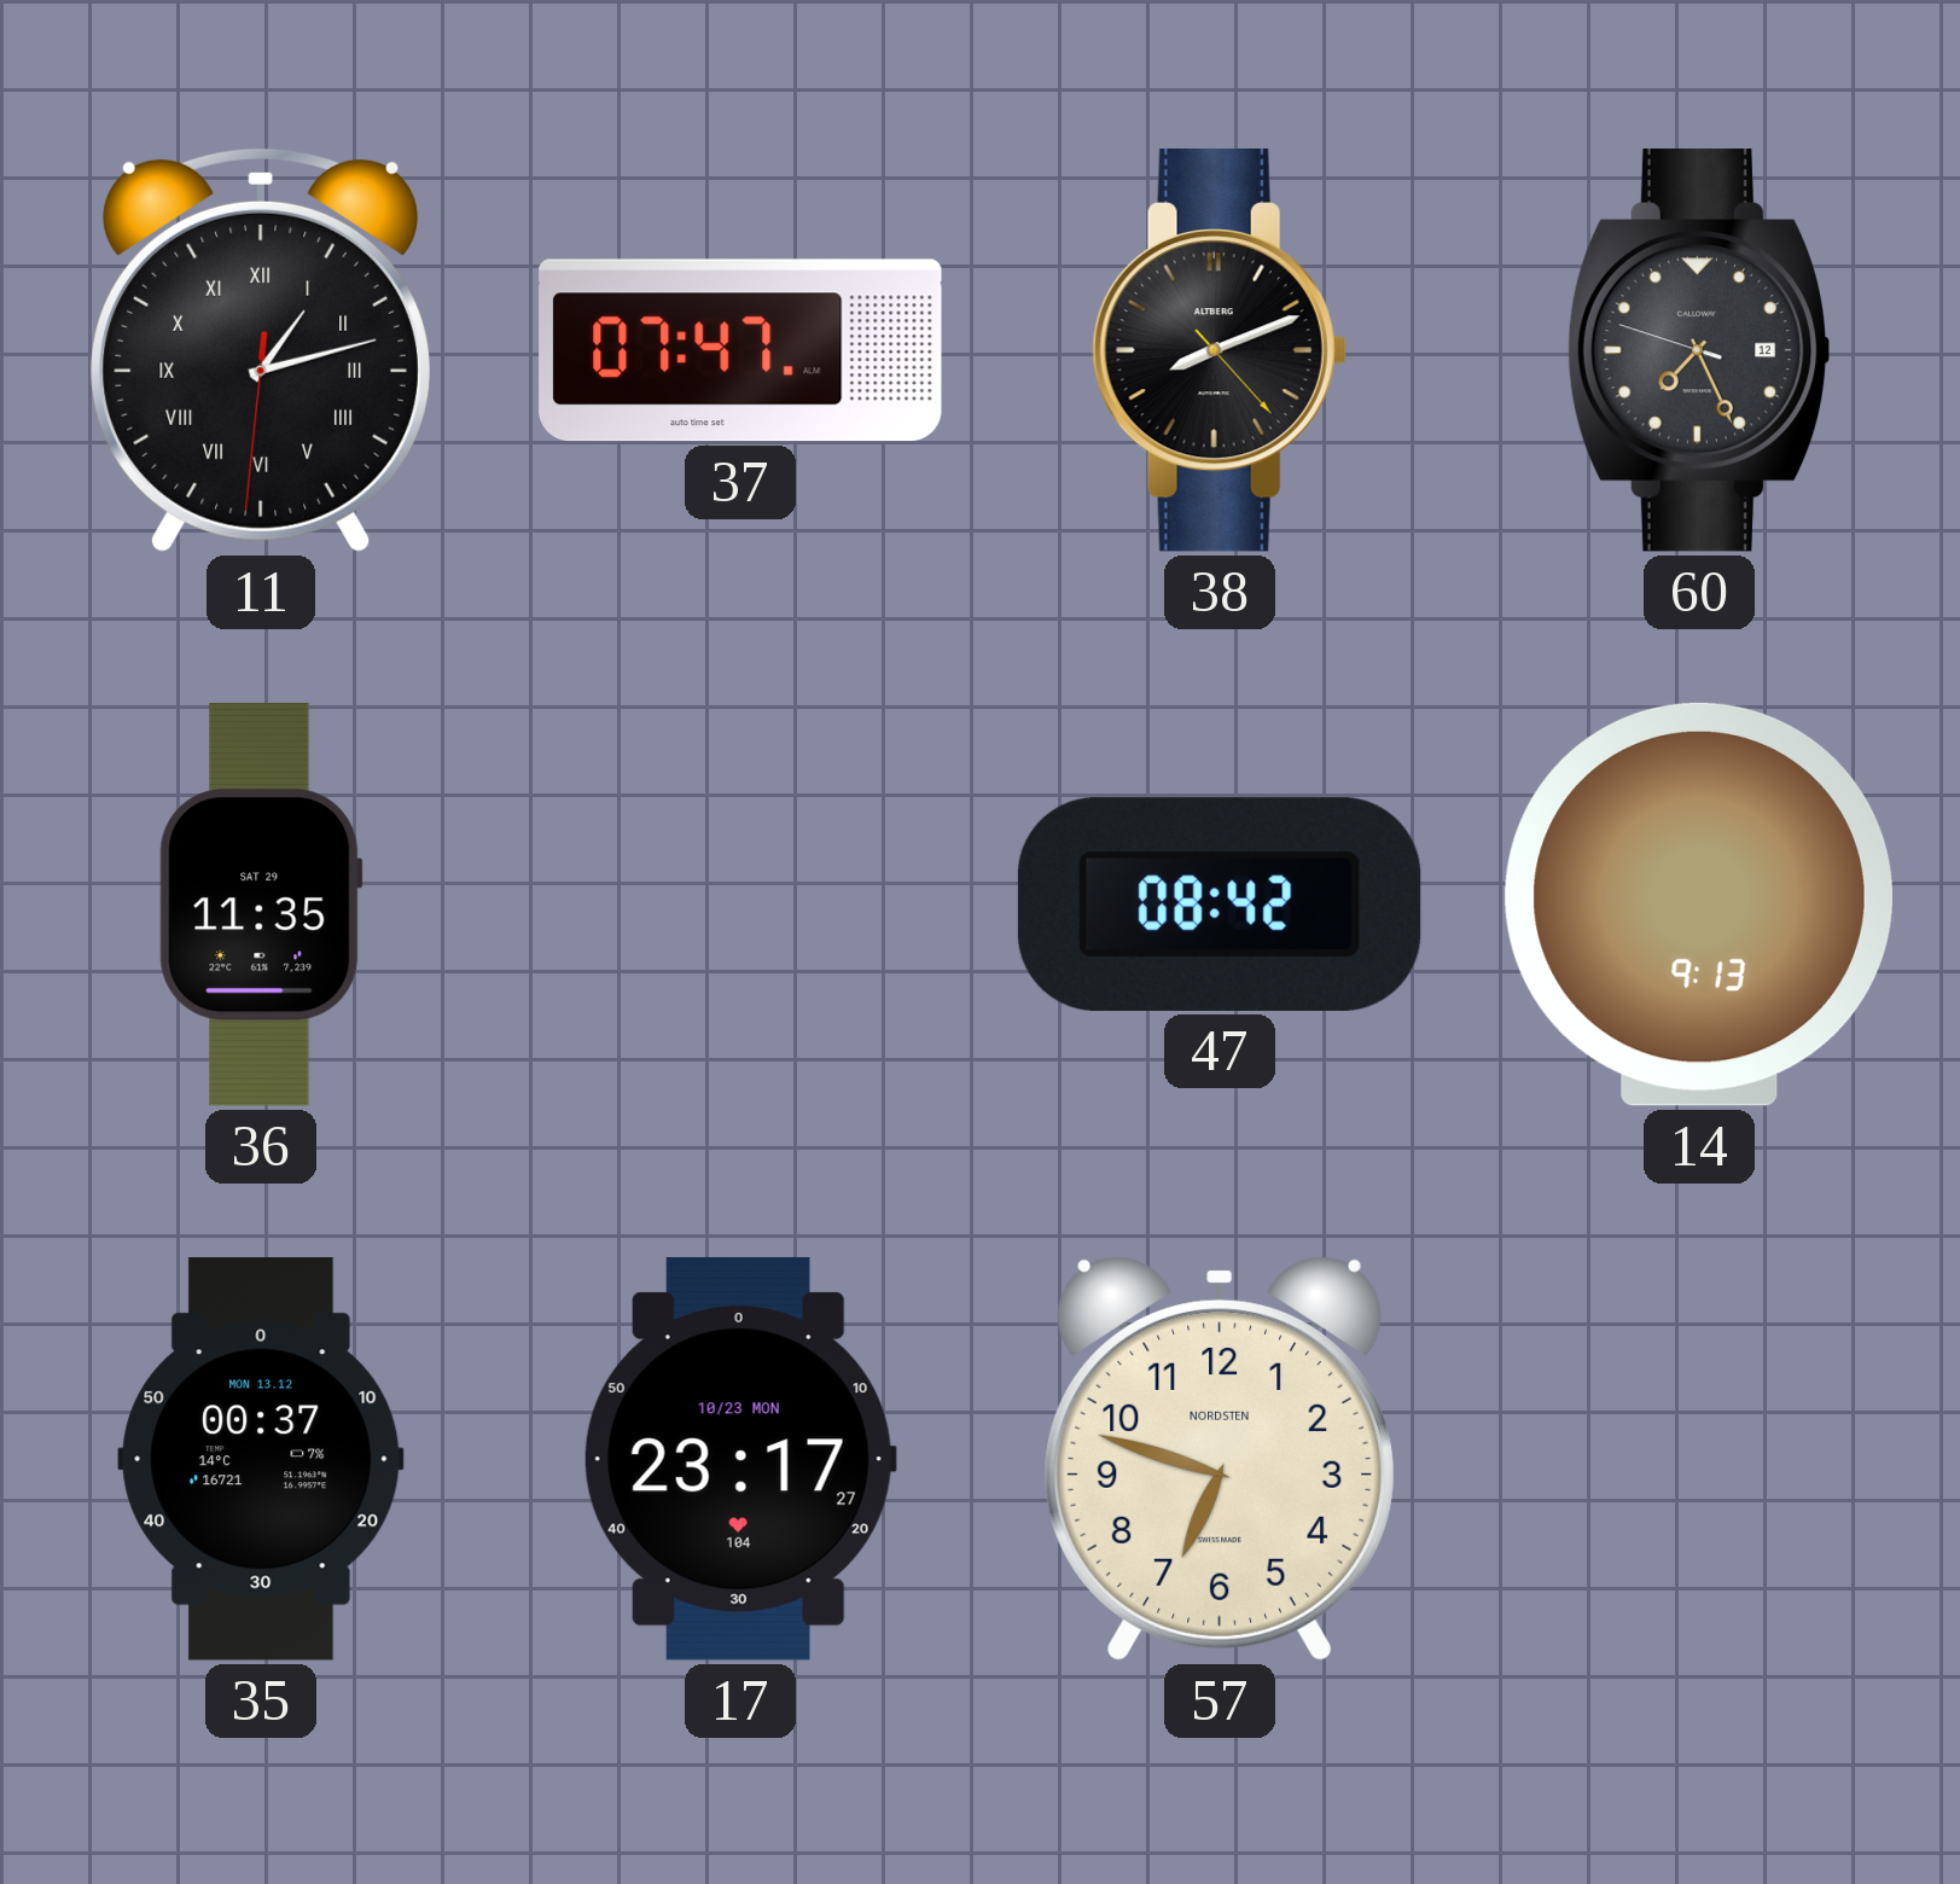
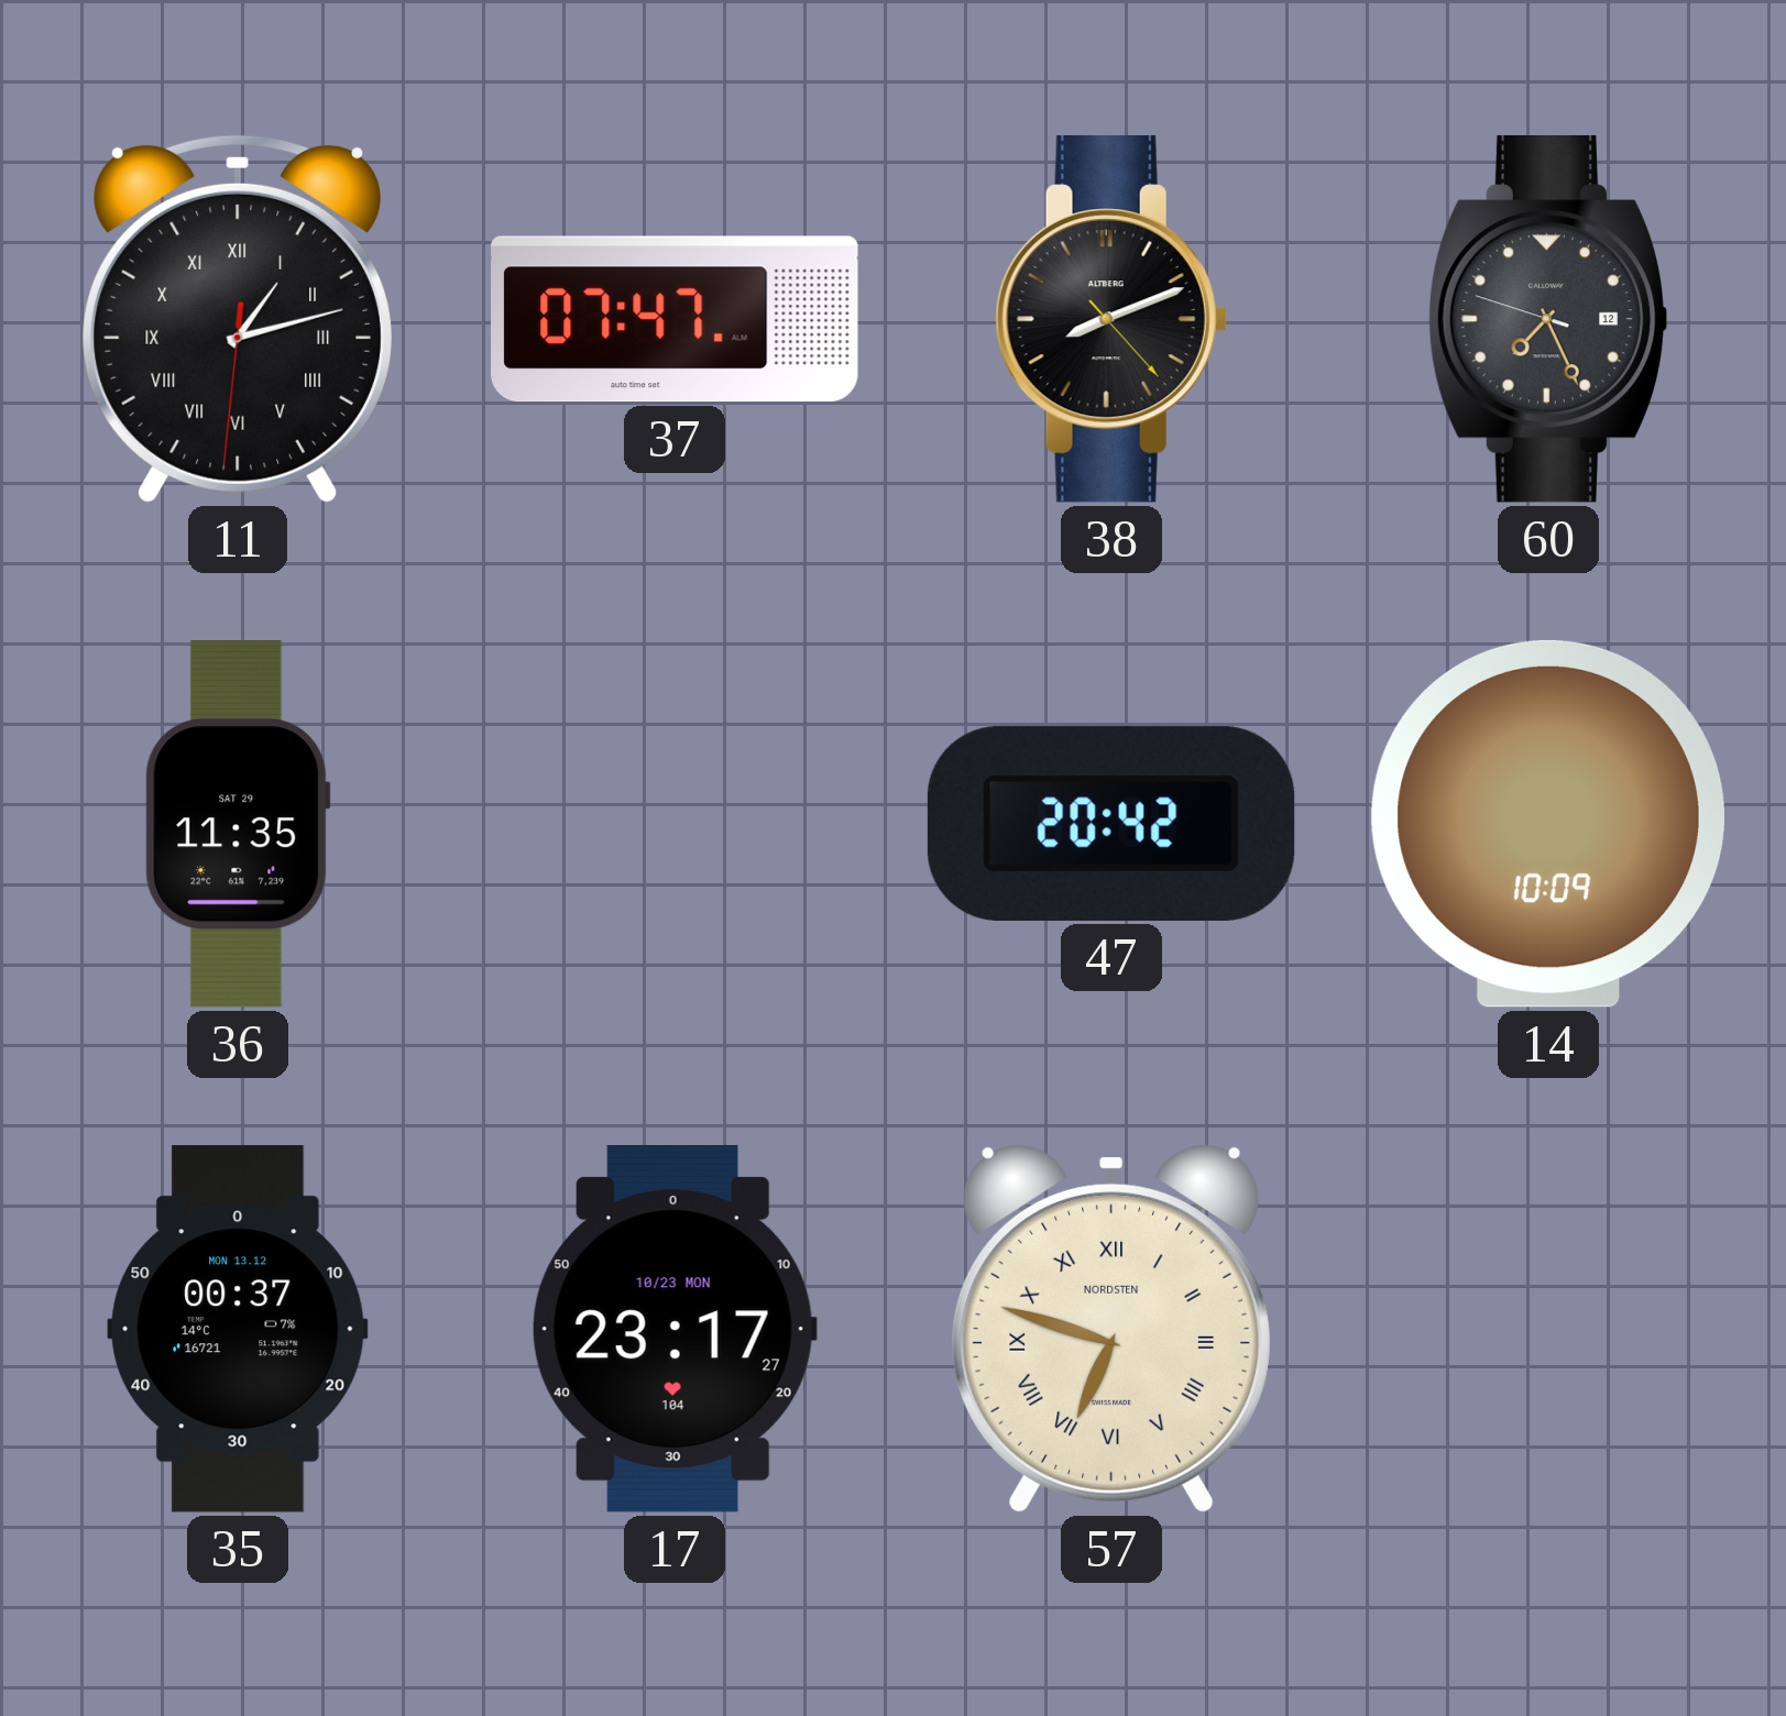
47: 08:42 -> 20:42 (1111, 824)
14: 9:13 -> 10:09 (1548, 824)
57 numerals: Arabic -> Roman (1111, 1329)
